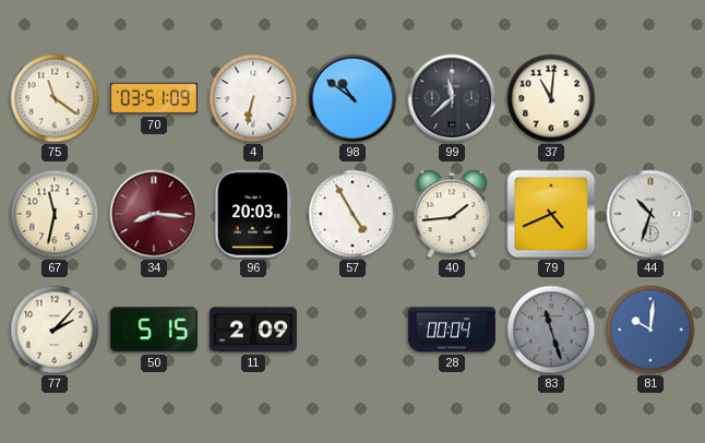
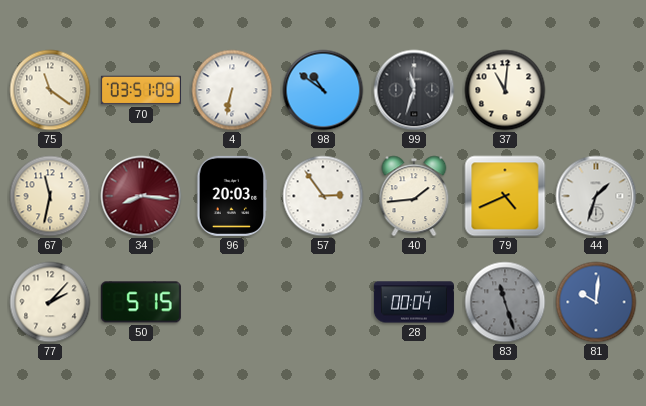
99: 11:38 -> 11:33 (414, 90)
57: 4:55 -> 2:54 (323, 196)
44: 10:33 -> 1:33 (596, 196)
11: 2:09 -> none (253, 330)
